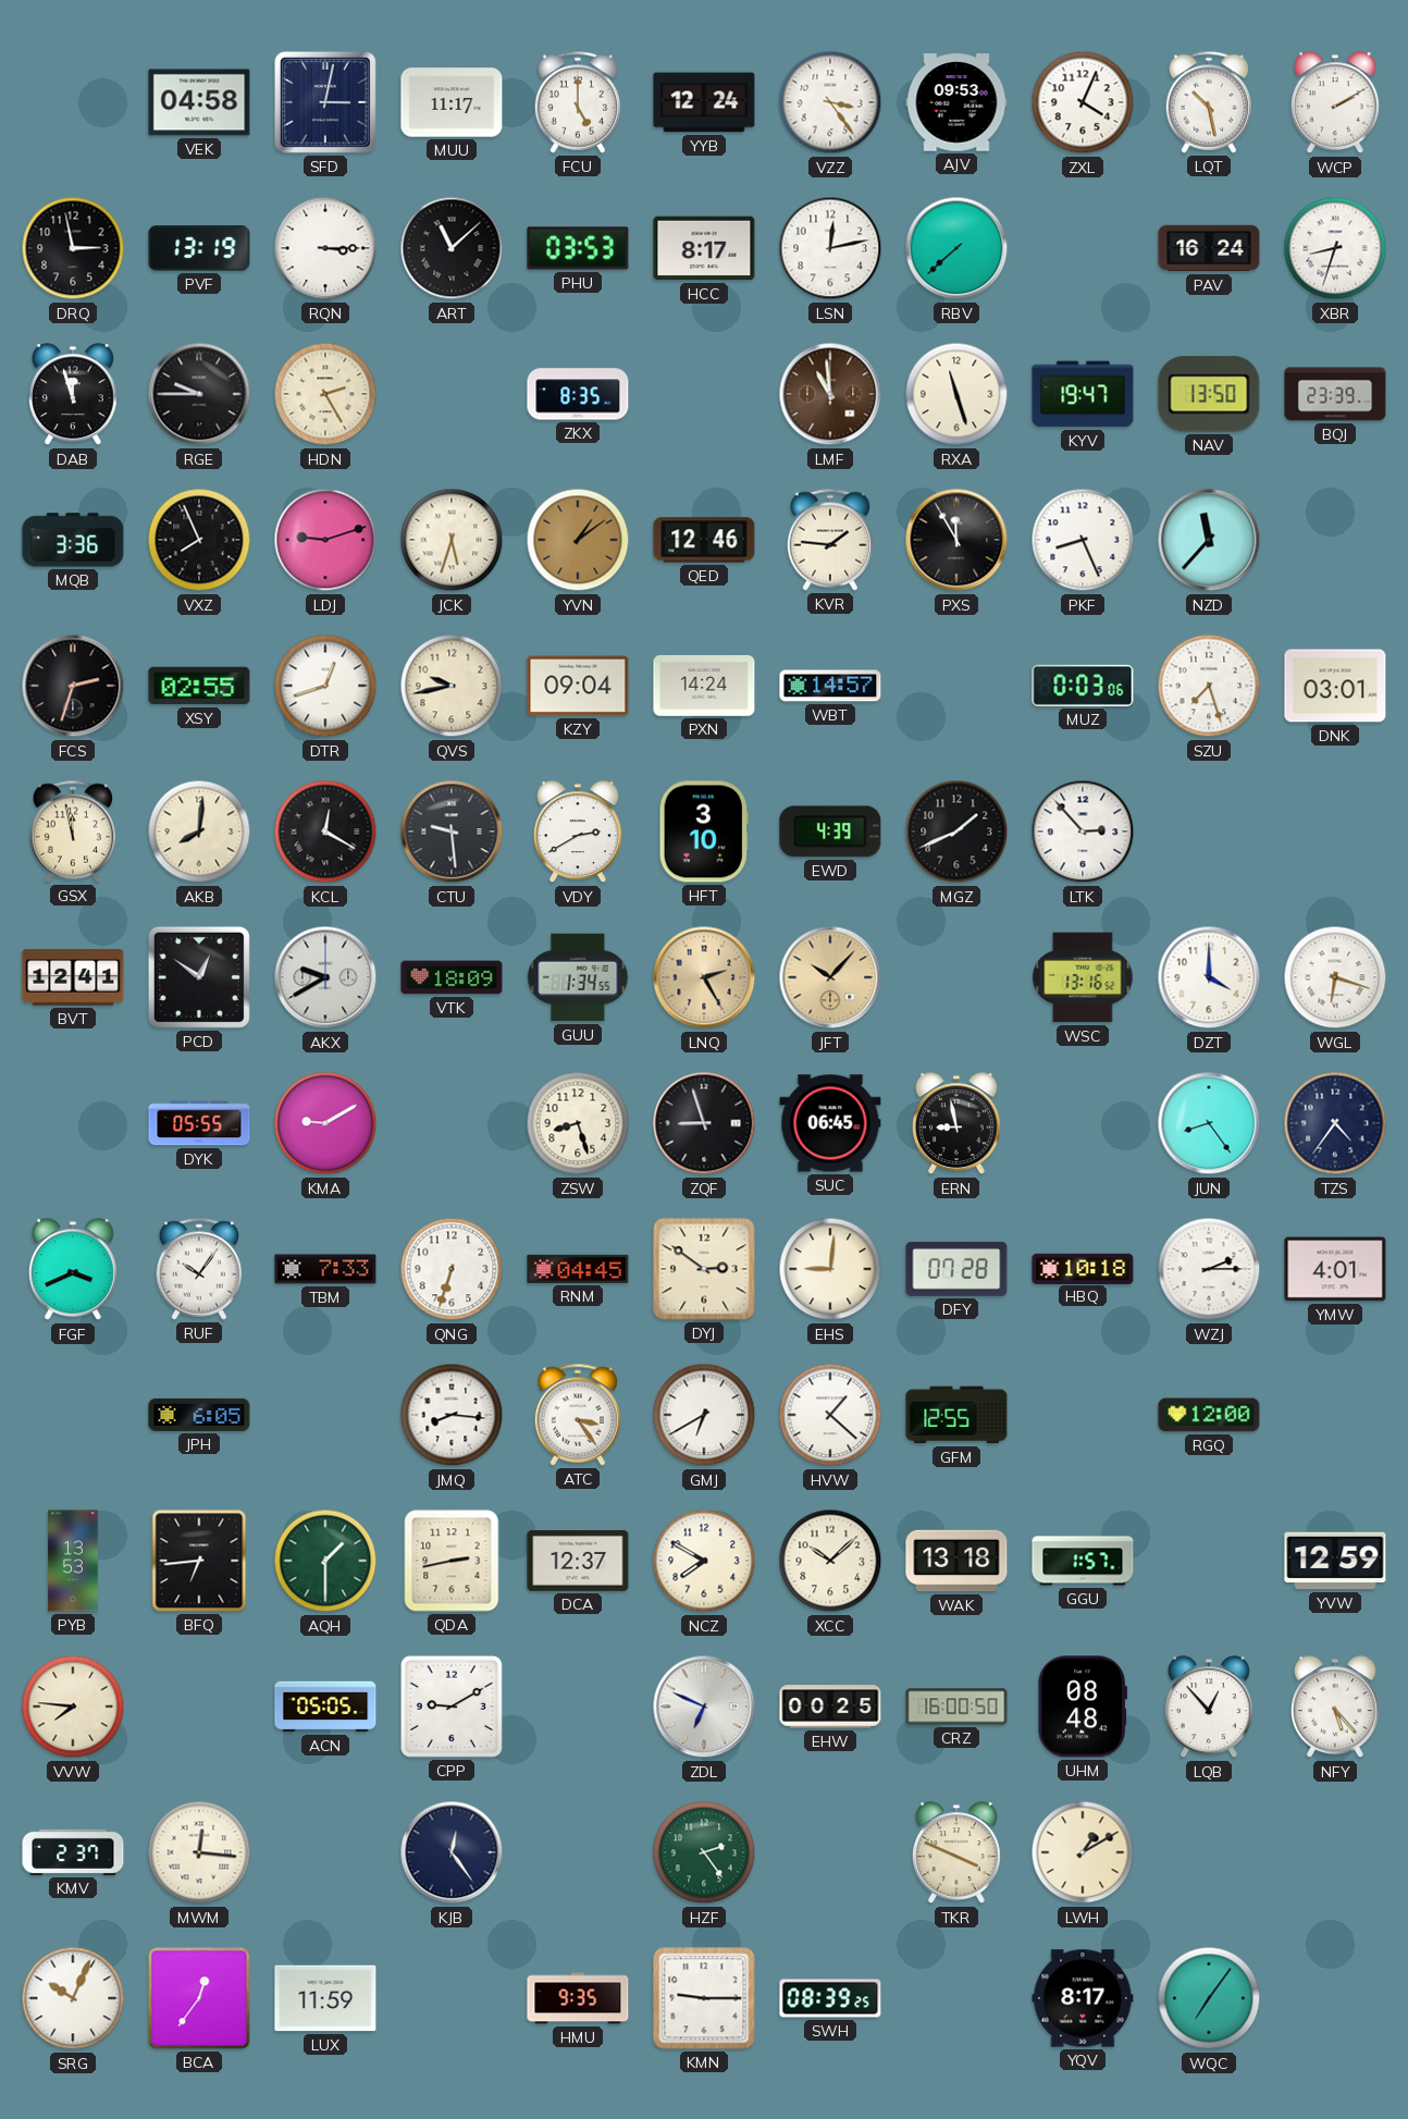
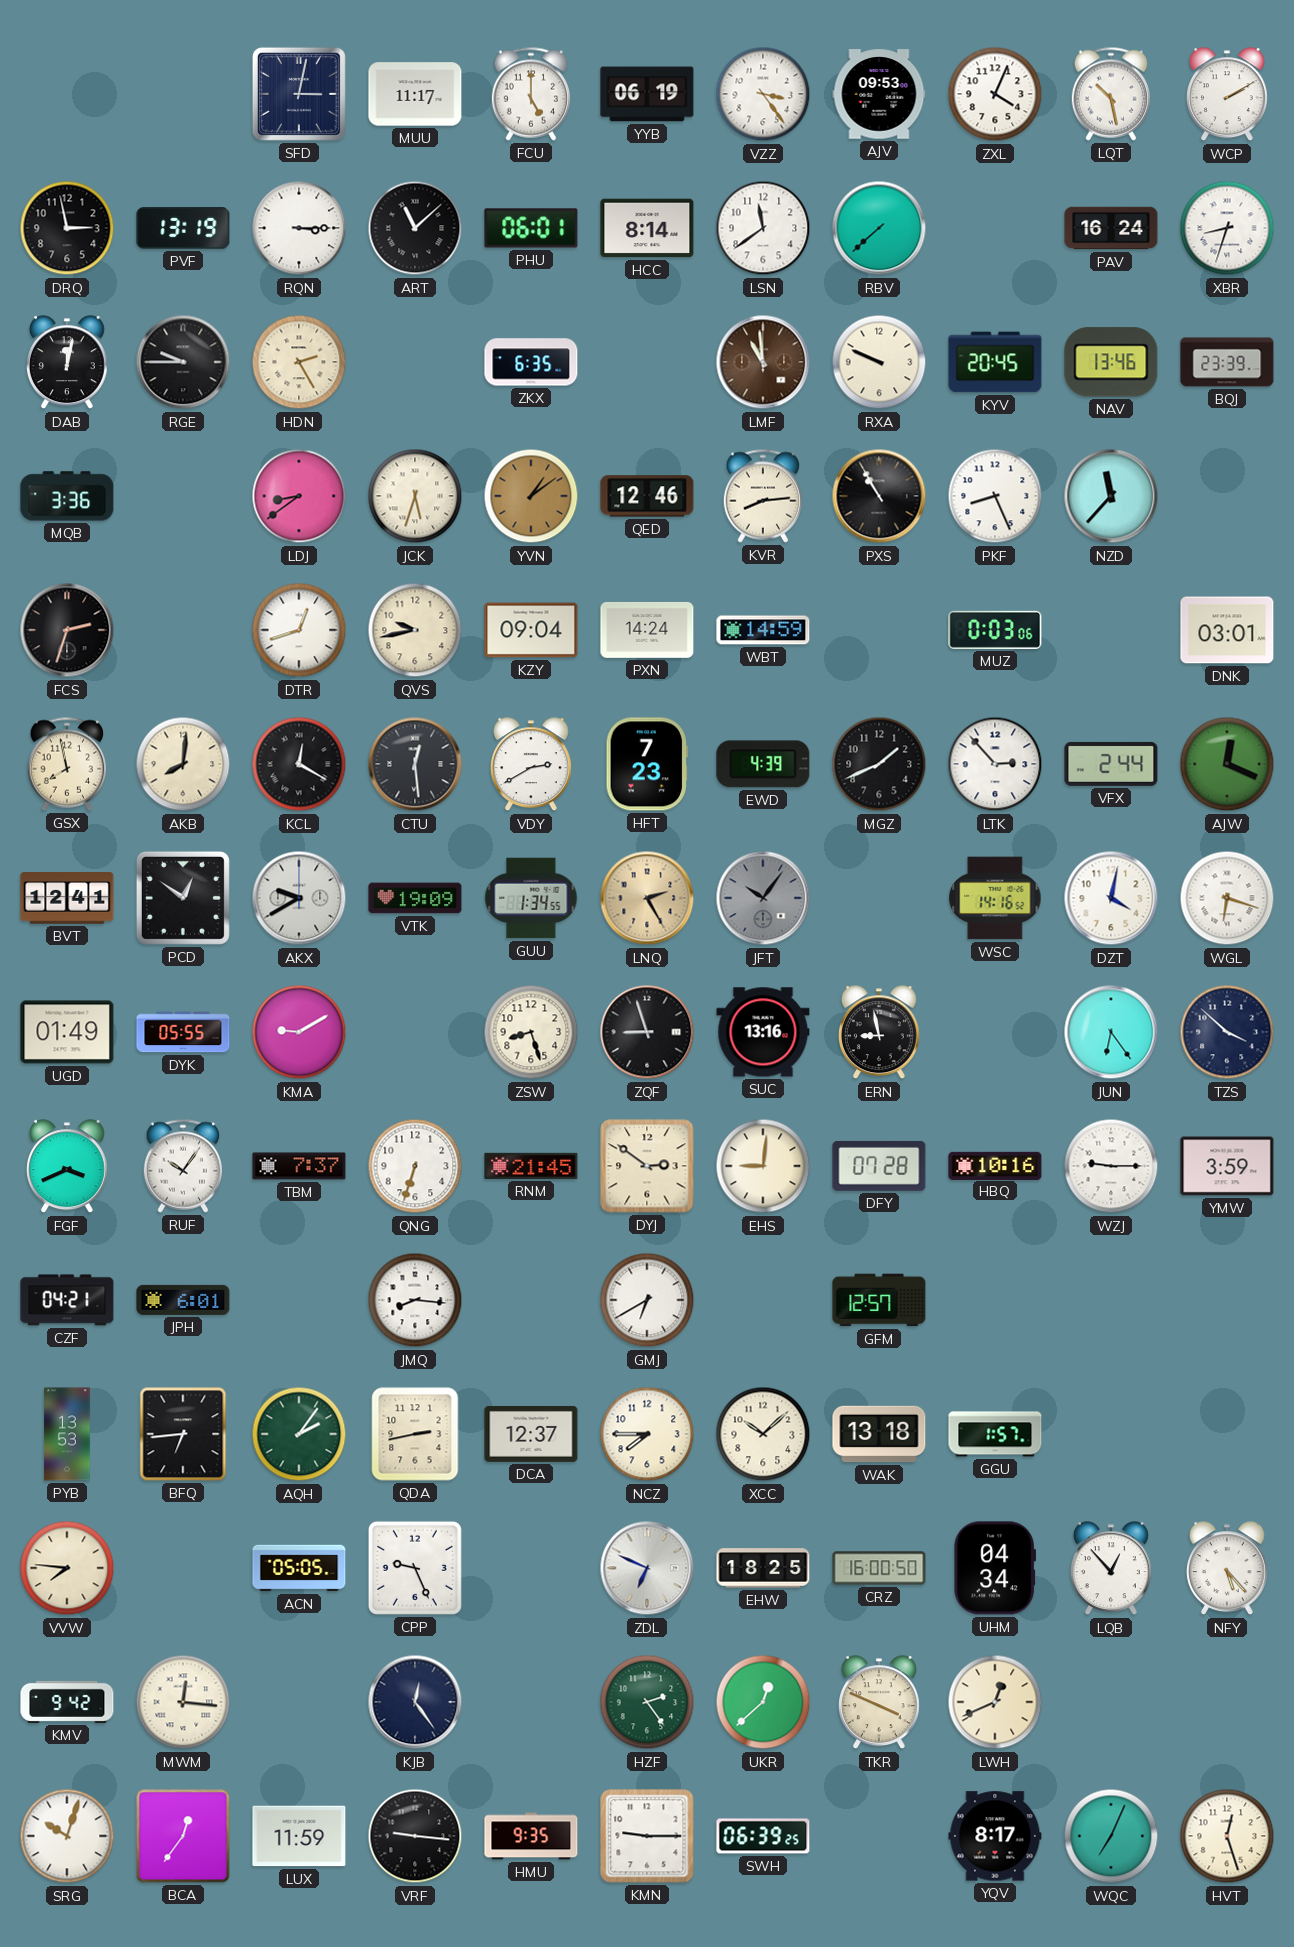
VEK: 04:58 -> none (199, 102)
YYB: 12:24 -> 06:19 (647, 94)
PHU: 03:53 -> 06:01 (531, 228)
HCC: 8:17 -> 8:14 (647, 228)
LSN: 12:13 -> 11:39 (763, 228)
DAB: 11:57 -> 12:02 (67, 363)
ZKX: 8:35 -> 6:35 (531, 362)
RXA: 11:27 -> 9:49 (879, 362)
KYV: 19:47 -> 20:45 (995, 362)
NAV: 13:50 -> 13:46 (1111, 362)
VXZ: 7:56 -> none (199, 540)
LDJ: 9:12 -> 8:39 (299, 496)
KVR: 1:46 -> 8:14 (763, 496)
PXS: 11:55 -> 10:55 (879, 496)
XSY: 02:55 -> none (199, 686)
WBT: 14:57 -> 14:59 (763, 630)
SZU: 7:27 -> none (1209, 686)
GSX: 11:58 -> 7:58 (67, 764)
CTU: 9:29 -> 12:29 (415, 764)
HFT: 3:10 -> 7:23 (647, 764)
VFX: none -> 2:44 (1111, 764)
AJW: none -> 12:19 (1227, 764)
VTK: 18:09 -> 19:09 (415, 898)
JFT: 10:07 -> 10:06 (763, 898)
JFT dial: champagne -> grey (763, 898)
WSC: 13:16 -> 14:16 (995, 898)
DZT: 4:00 -> 4:02 (1111, 898)
UGD: none -> 01:49 (67, 1032)
SUC: 06:45 -> 13:16 (763, 1032)
JUN: 8:24 -> 6:24 (1111, 1032)
TZS: 4:36 -> 3:52 (1227, 1032)
TBM: 7:33 -> 7:37 (299, 1166)
RNM: 04:45 -> 21:45 (531, 1166)
HBQ: 10:18 -> 10:16 (995, 1165)
WZJ: 2:15 -> 9:15 (1111, 1166)
YMW: 4:01 -> 3:59 (1227, 1166)
CZF: none -> 04:21 (67, 1300)
JPH: 6:05 -> 6:01 (183, 1300)
ATC: 3:24 -> none (578, 1415)
HVW: 1:22 -> none (830, 1415)
GFM: 12:55 -> 12:57 (879, 1300)
RGQ: 12:00 -> none (1209, 1415)
AQH: 1:30 -> 2:06 (299, 1434)
NCZ: 7:50 -> 7:45 (647, 1434)
YVW: 12:59 -> none (1335, 1561)
CPP: 9:10 -> 9:26 (415, 1568)
EHW: 00:25 -> 18:25 (763, 1568)
UHM: 08:48 -> 04:34 (994, 1568)
KMV: 2:37 -> 9:42 (67, 1702)
UKR: none -> 12:38 (763, 1702)
LWH: 1:10 -> 12:41 (995, 1702)
SRG: 10:04 -> 10:03 (67, 1836)
VRF: none -> 9:16 (415, 1836)
SWH: 08:39 -> 06:39 (763, 1836)
WQC: 7:06 -> 7:04 (1111, 1836)
HVT: none -> 12:27 (1227, 1836)
